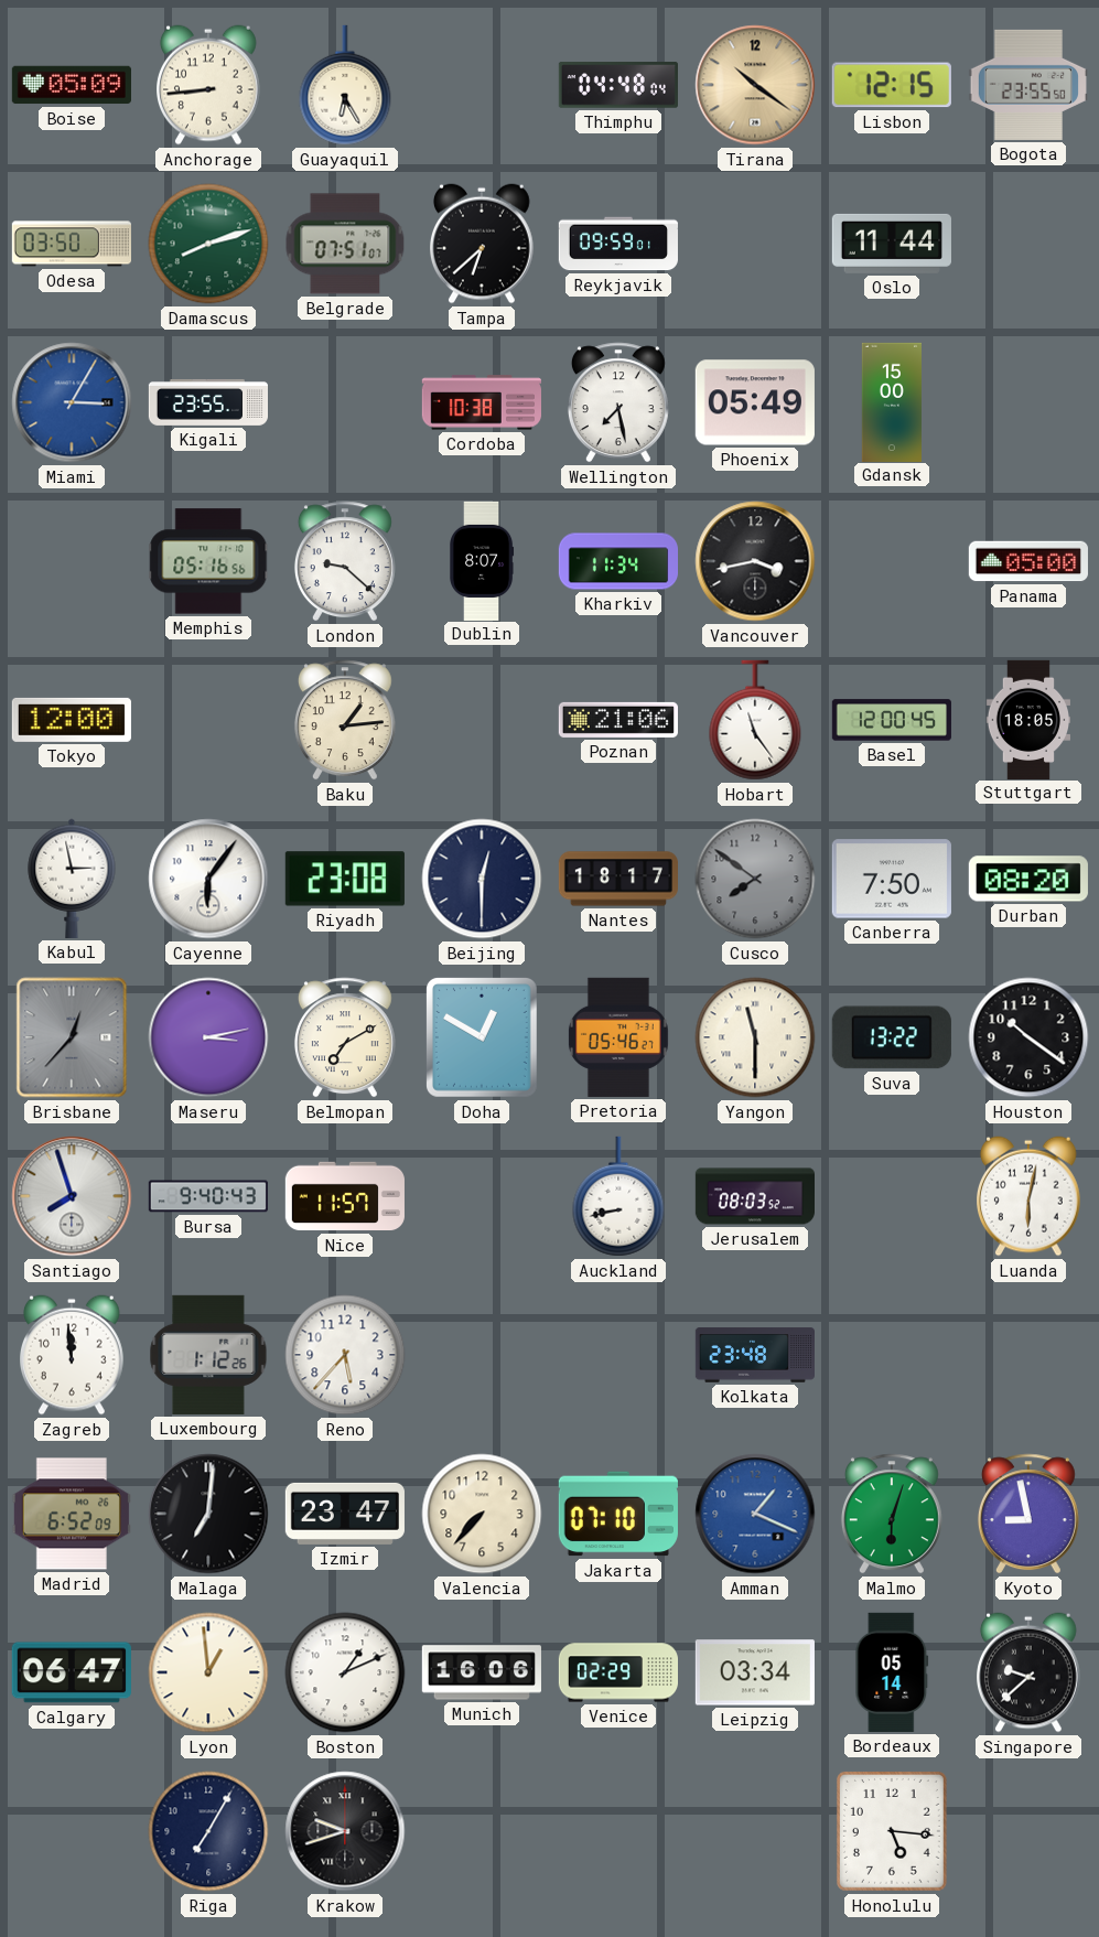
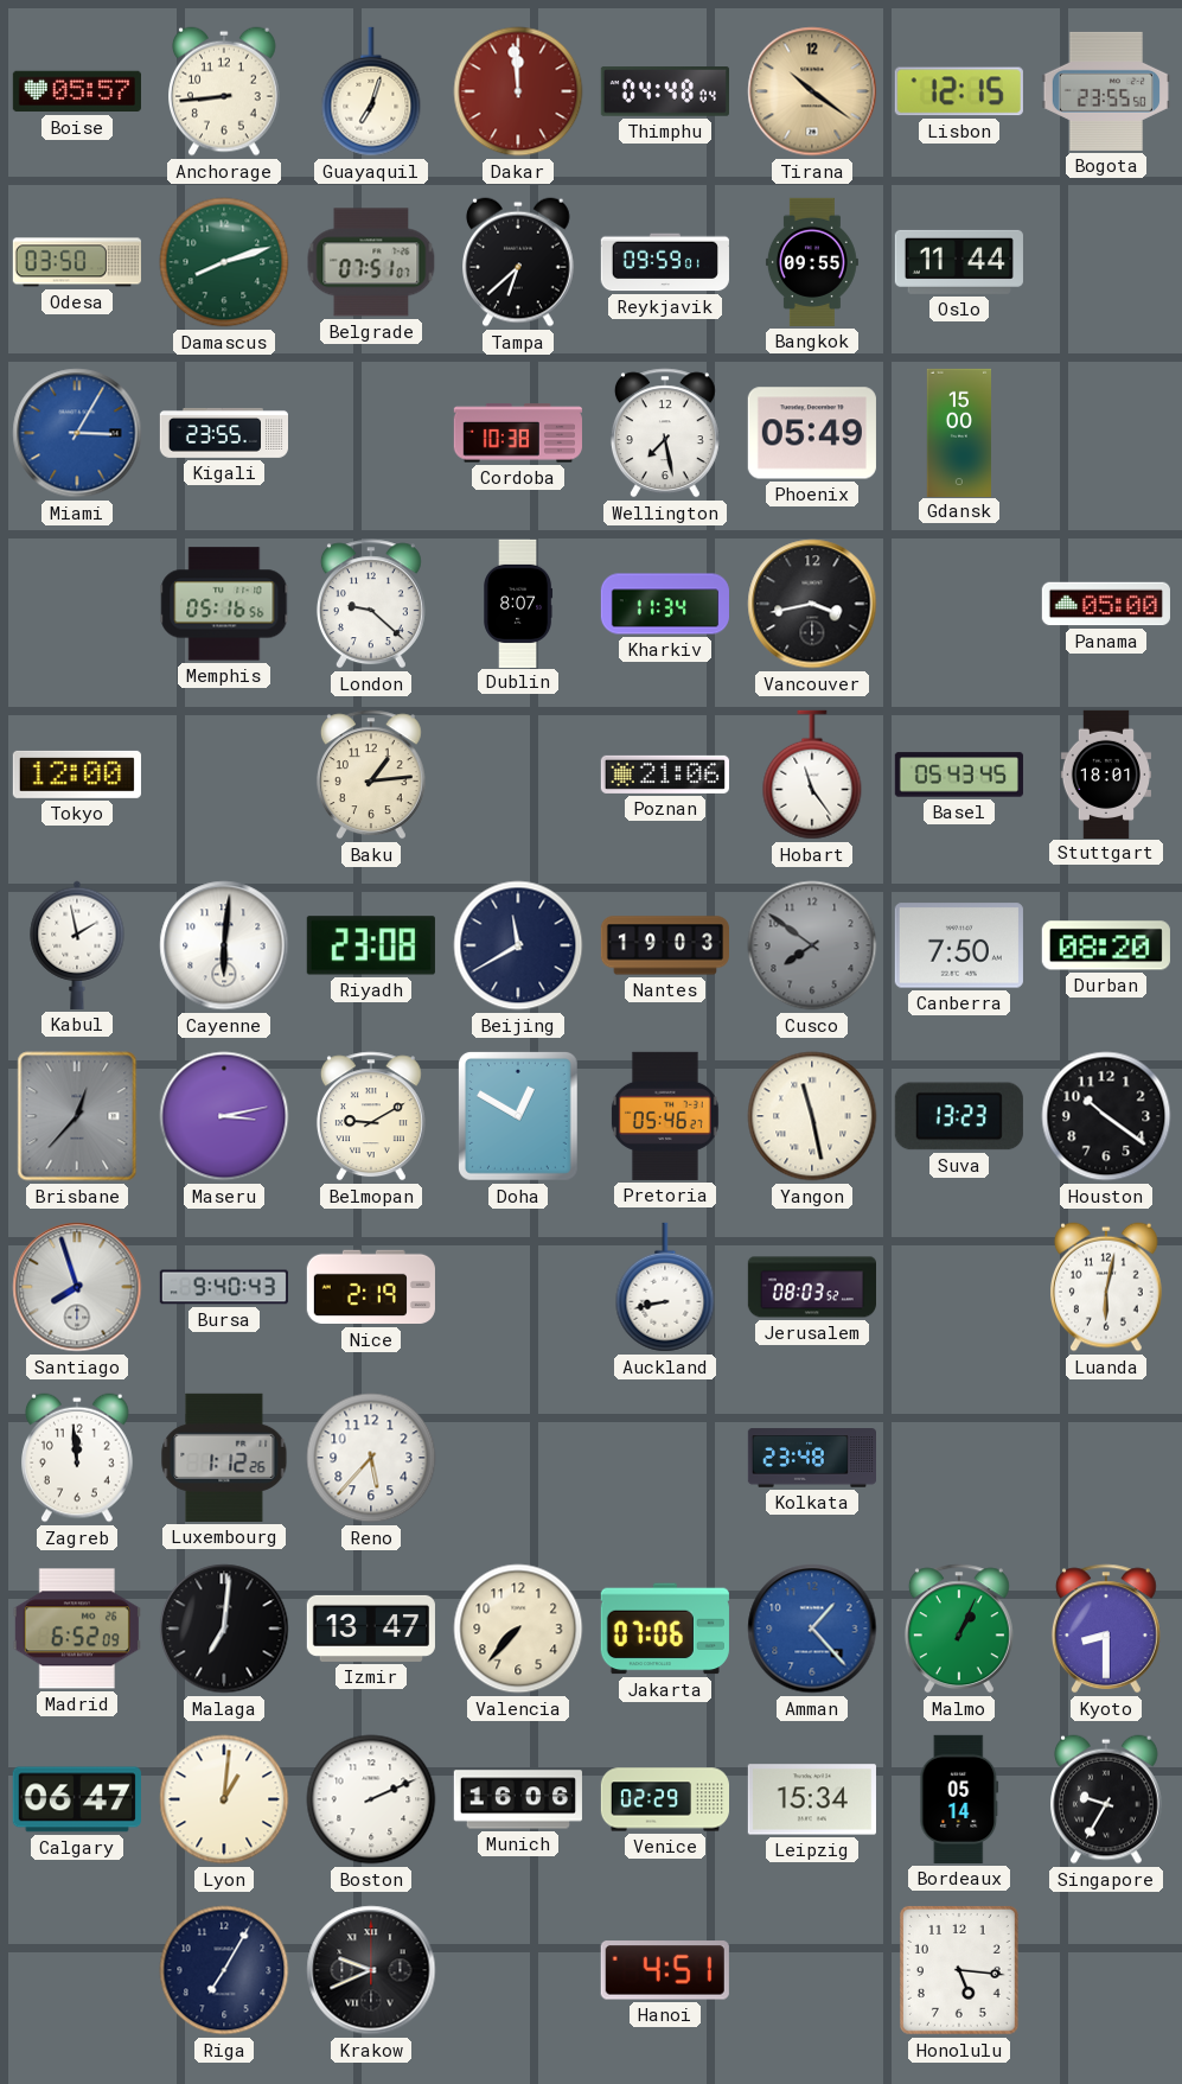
Boise: 05:09 -> 05:57 (77, 91)
Guayaquil: 6:25 -> 7:03 (371, 91)
Dakar: none -> 11:59 (518, 91)
Bangkok: none -> 09:55 (812, 262)
Basel: 12:00 -> 05:43 (959, 775)
Stuttgart: 18:05 -> 18:01 (1105, 773)
Kabul: 2:58 -> 1:58 (77, 945)
Cayenne: 6:06 -> 6:01 (224, 945)
Beijing: 12:30 -> 11:40 (518, 945)
Nantes: 18:17 -> 19:03 (664, 945)
Belmopan: 7:10 -> 9:10 (371, 1116)
Yangon: 11:30 -> 11:28 (812, 1116)
Suva: 13:22 -> 13:23 (959, 1116)
Nice: 11:57 -> 2:19 (371, 1287)
Izmir: 23:47 -> 13:47 (371, 1629)
Jakarta: 07:10 -> 07:06 (665, 1629)
Amman: 1:19 -> 1:23 (812, 1629)
Malmo: 6:03 -> 1:04 (959, 1629)
Kyoto: 8:58 -> 8:30 (1106, 1629)
Lyon: 12:59 -> 1:01 (224, 1799)
Boston: 1:11 -> 2:11 (371, 1799)
Leipzig: 03:34 -> 15:34 (812, 1799)
Singapore: 9:38 -> 9:35 (1107, 1799)
Krakow: 9:42 -> 9:41 (371, 1970)
Hanoi: none -> 4:51 (665, 1970)
